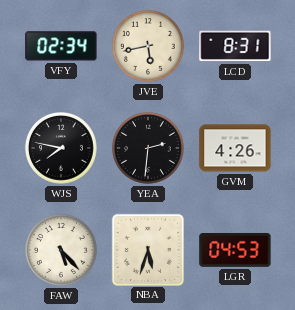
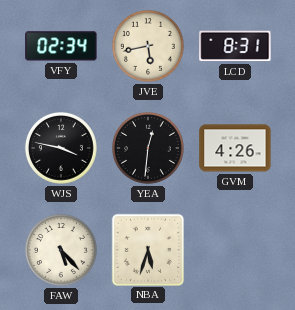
WJS: 7:47 -> 3:47 (61, 148)
YEA: 2:31 -> 12:31 (148, 148)
LGR: 04:53 -> none (235, 250)
